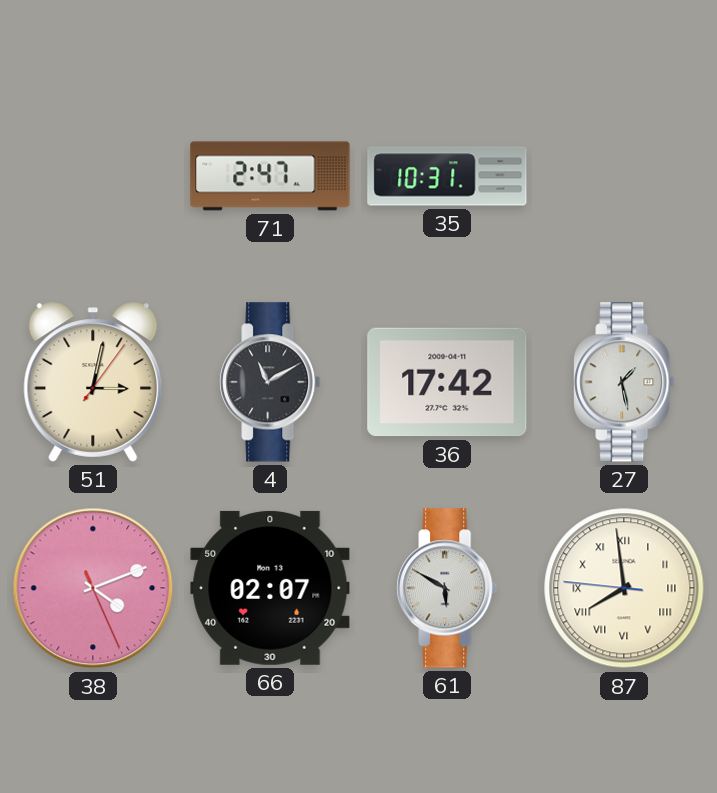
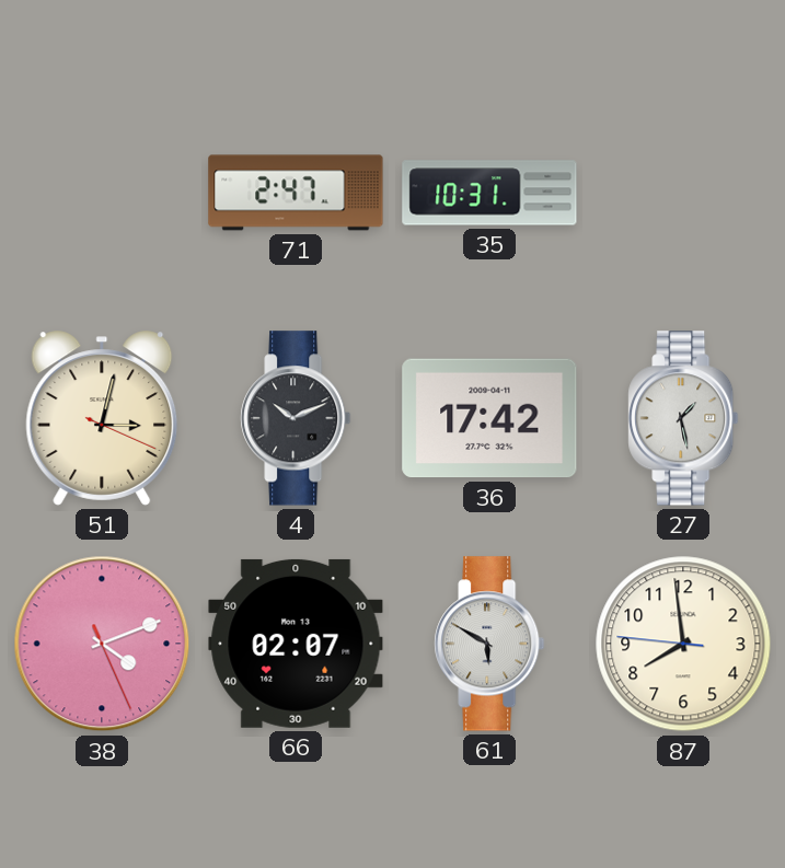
51: 3:02:06 -> 3:02:19 (102, 418)
4: 11:10 -> 10:11 (296, 418)
87 numerals: Roman -> Arabic (683, 644)
